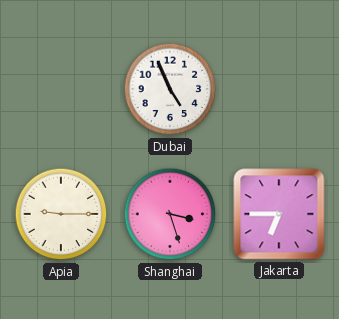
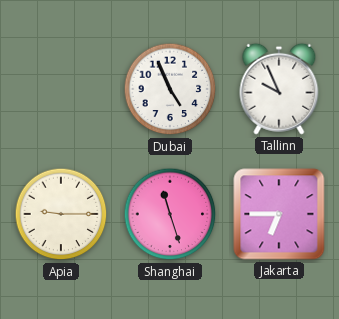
Tallinn: none -> 9:56 (279, 89)
Shanghai: 3:27 -> 11:27 (170, 214)
